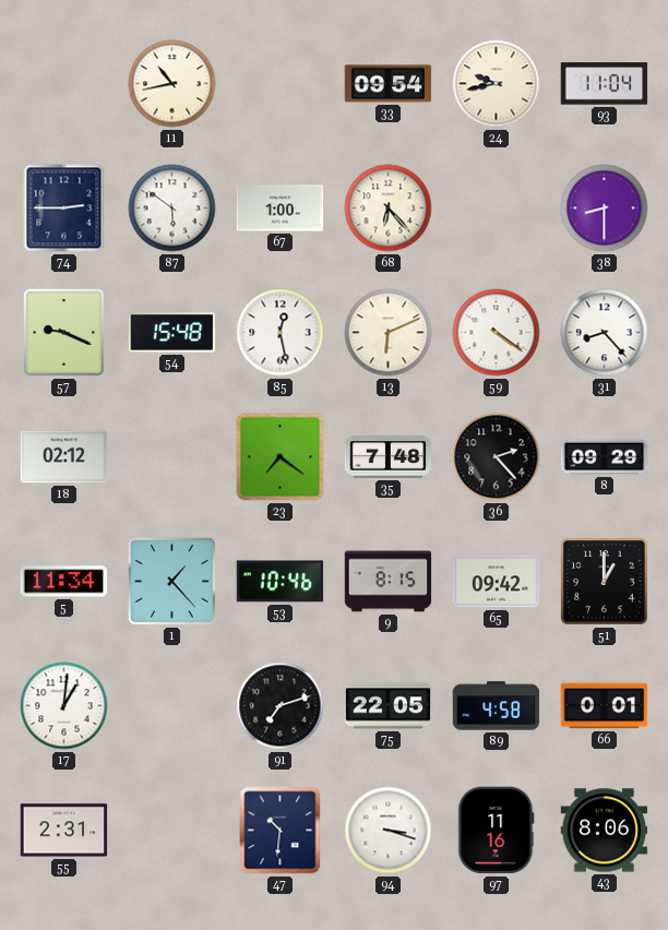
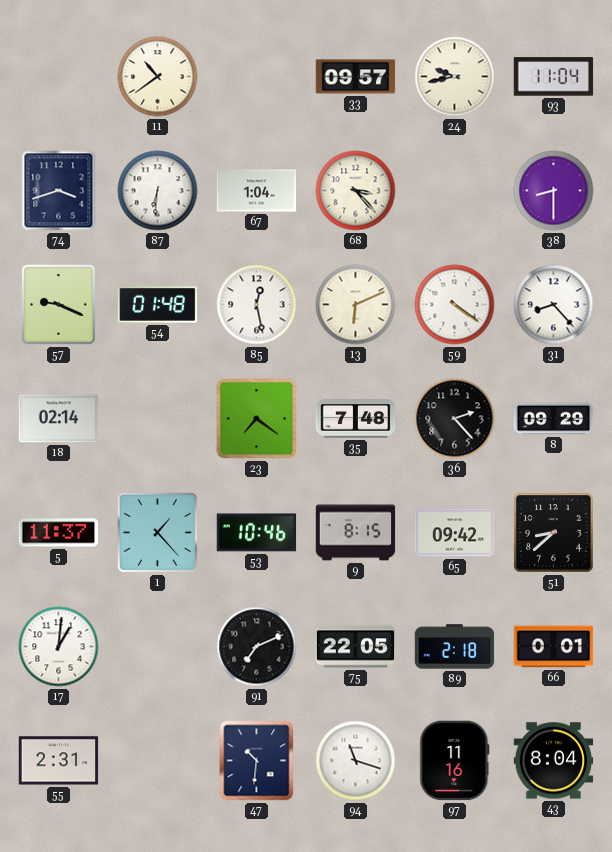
11: 10:43 -> 10:39 (158, 77)
33: 09:54 -> 09:57 (356, 77)
74: 2:45 -> 3:42 (59, 191)
87: 5:51 -> 6:31 (158, 191)
67: 1:00 -> 1:04 (257, 191)
68: 6:23 -> 3:23 (356, 191)
54: 15:48 -> 01:48 (158, 305)
18: 02:12 -> 02:14 (59, 419)
5: 11:34 -> 11:37 (59, 533)
51: 1:00 -> 8:38 (554, 533)
91: 7:12 -> 7:11 (257, 647)
89: 4:58 -> 2:18 (455, 647)
94: 3:18 -> 11:18 (356, 761)
43: 8:06 -> 8:04 (554, 761)
